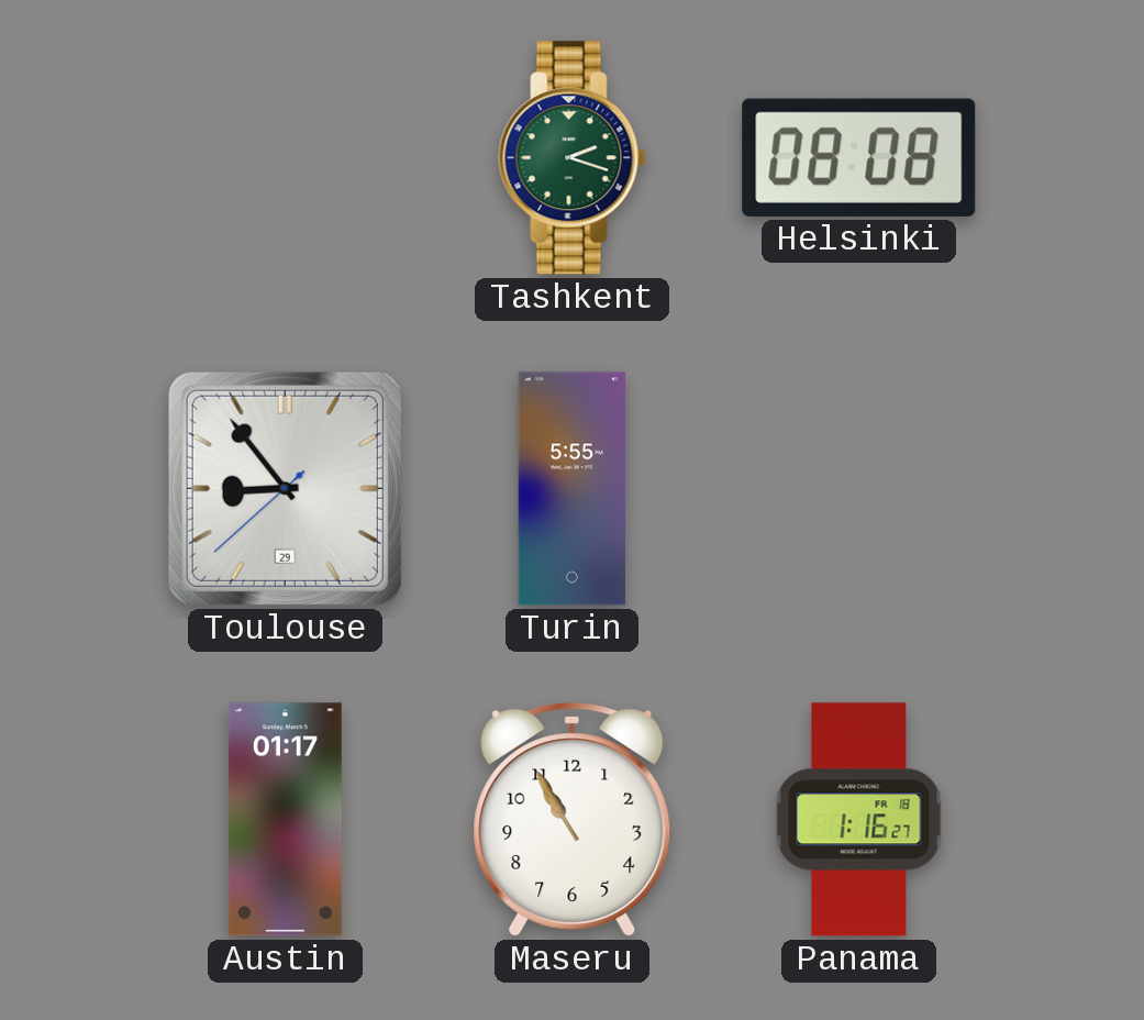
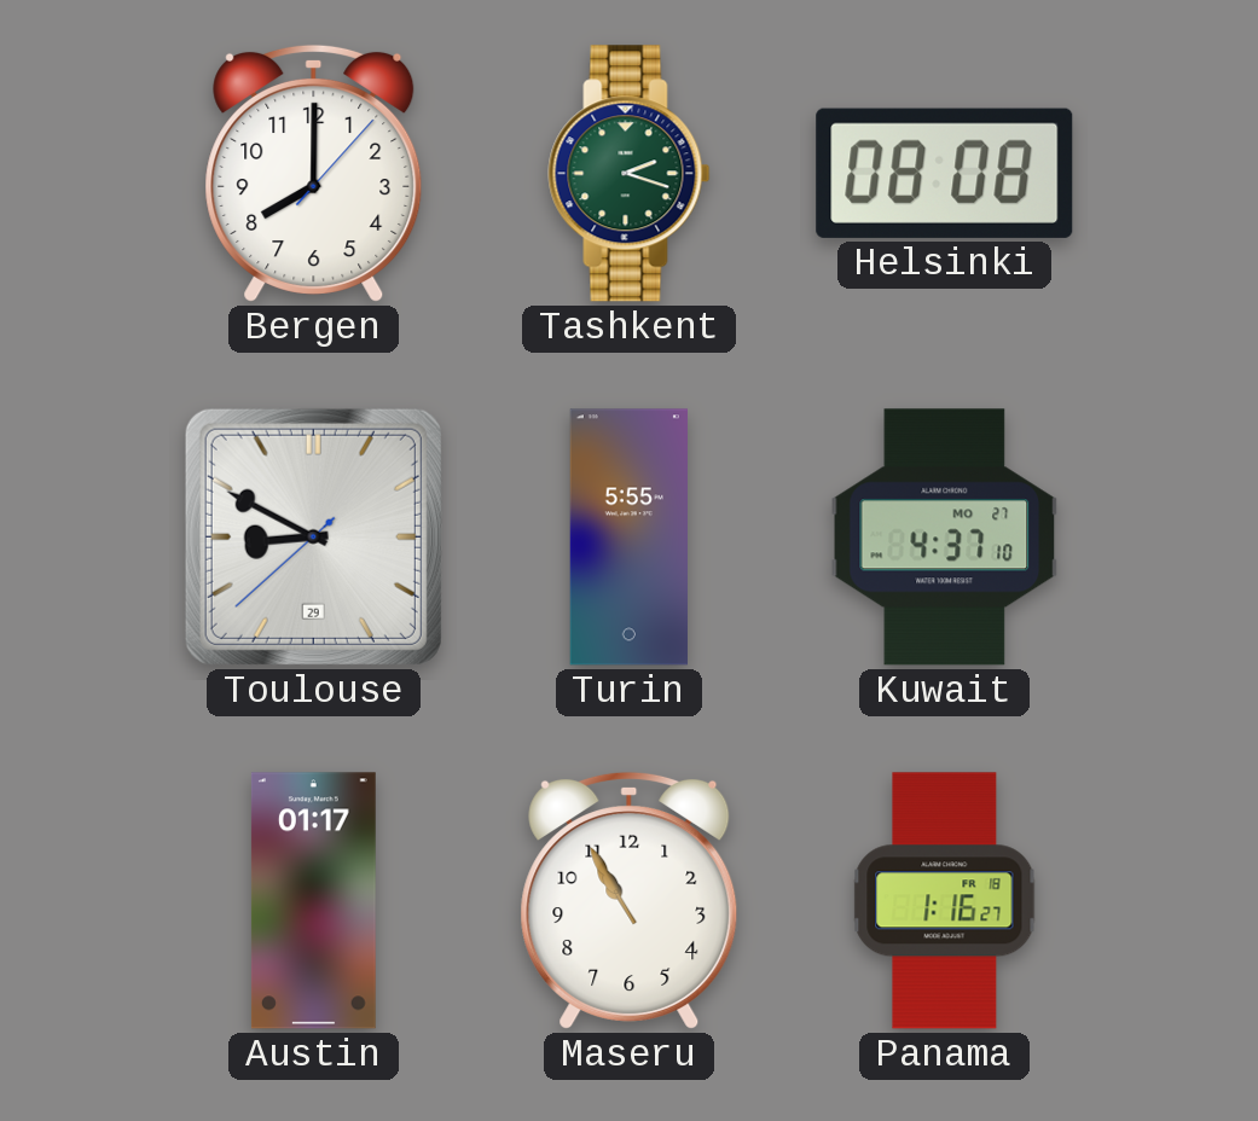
Bergen: none -> 8:00 (314, 173)
Toulouse: 8:53 -> 8:49 (313, 536)
Kuwait: none -> 4:37 (945, 538)
